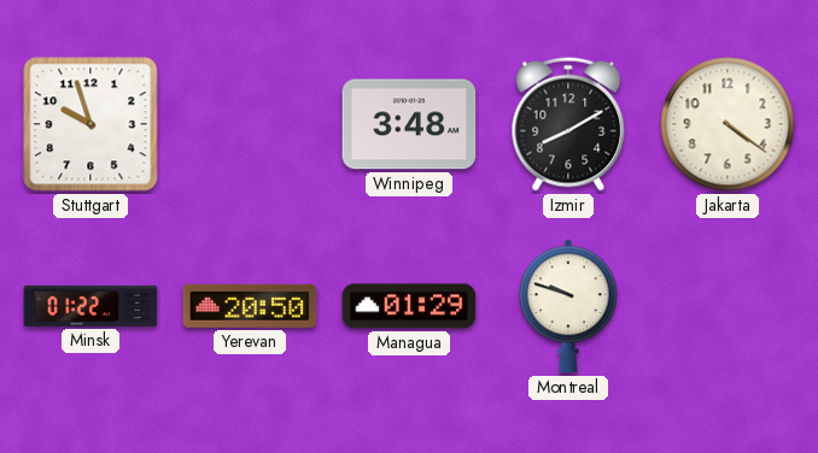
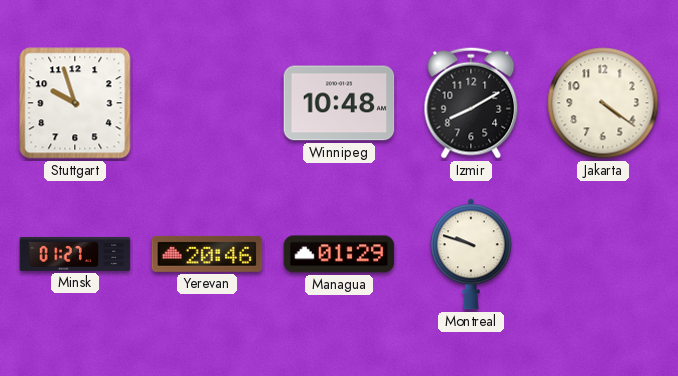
Winnipeg: 3:48 -> 10:48 (339, 103)
Minsk: 01:22 -> 01:27 (75, 254)
Yerevan: 20:50 -> 20:46 (207, 254)
